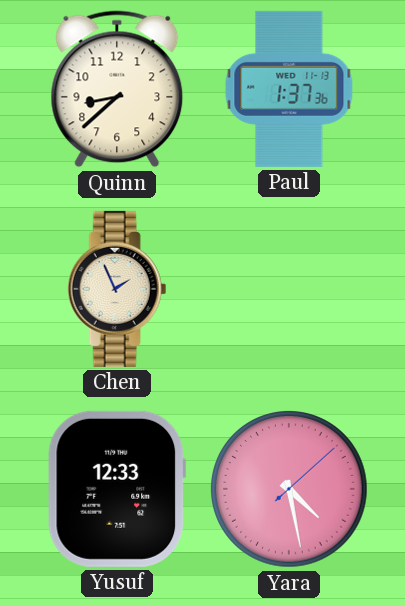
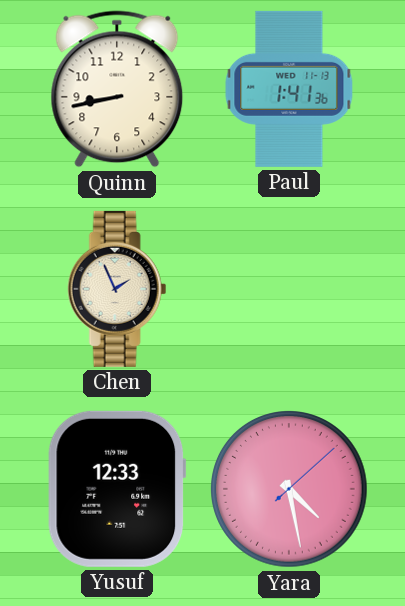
Quinn: 8:38 -> 8:43 (117, 89)
Paul: 1:37 -> 1:41 (289, 89)
